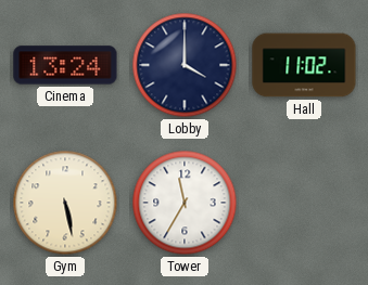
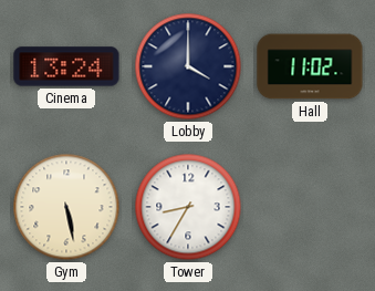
Tower: 11:35 -> 8:35 (188, 207)
